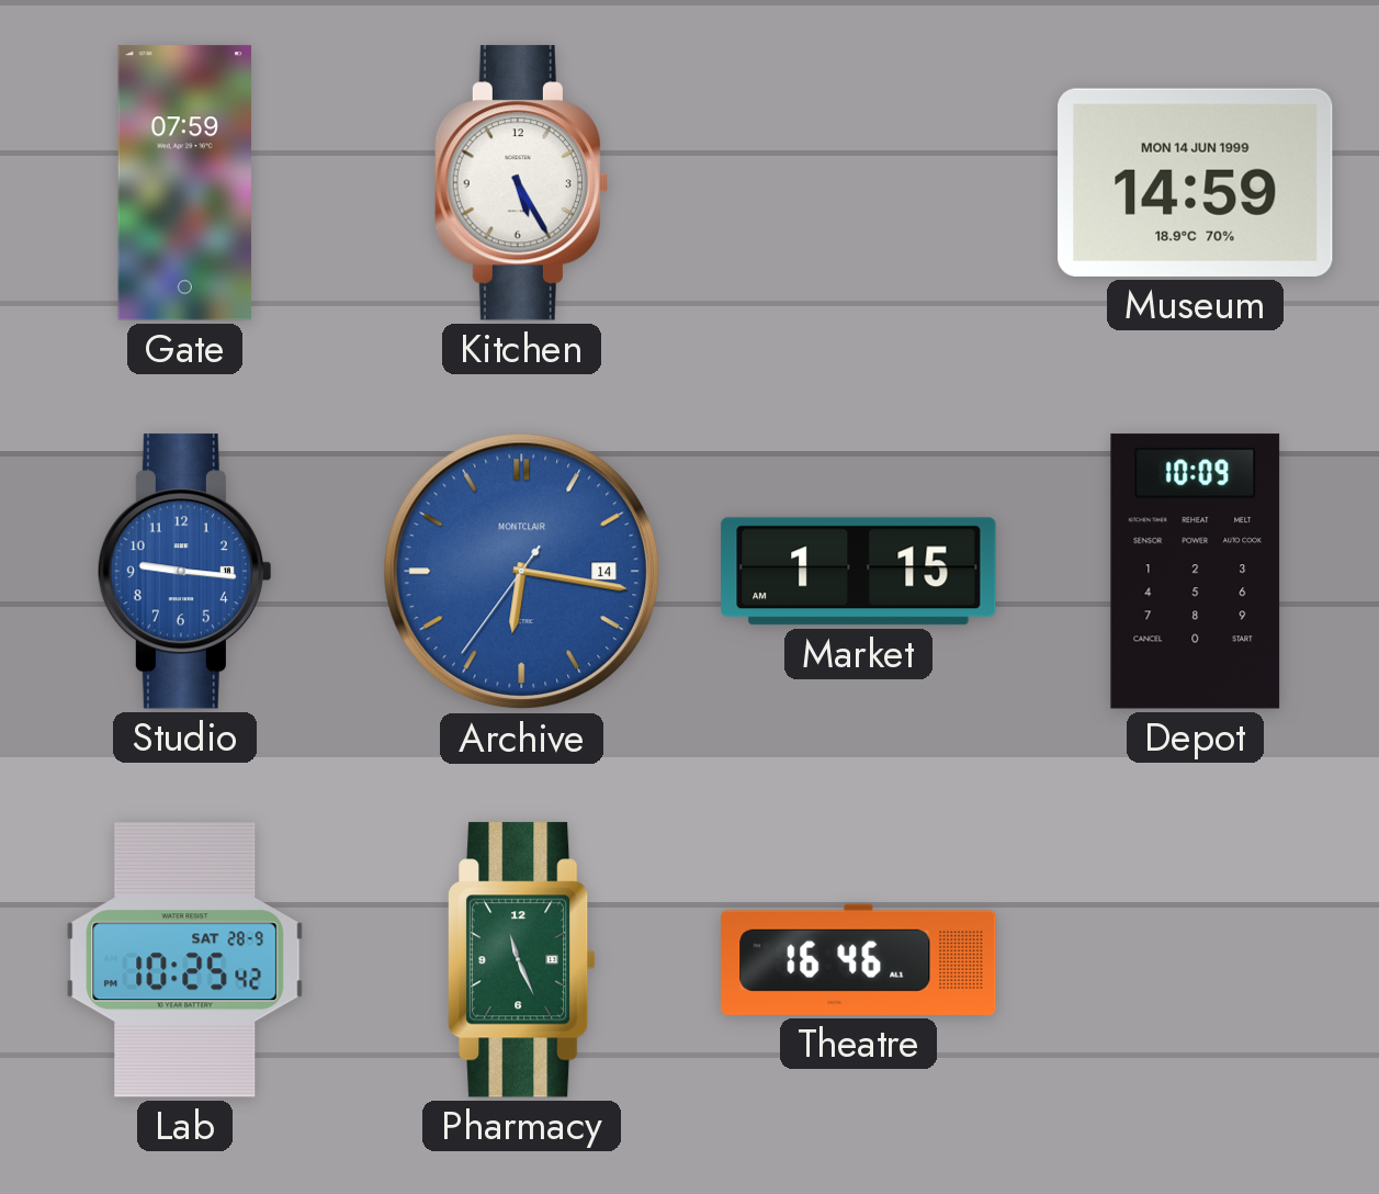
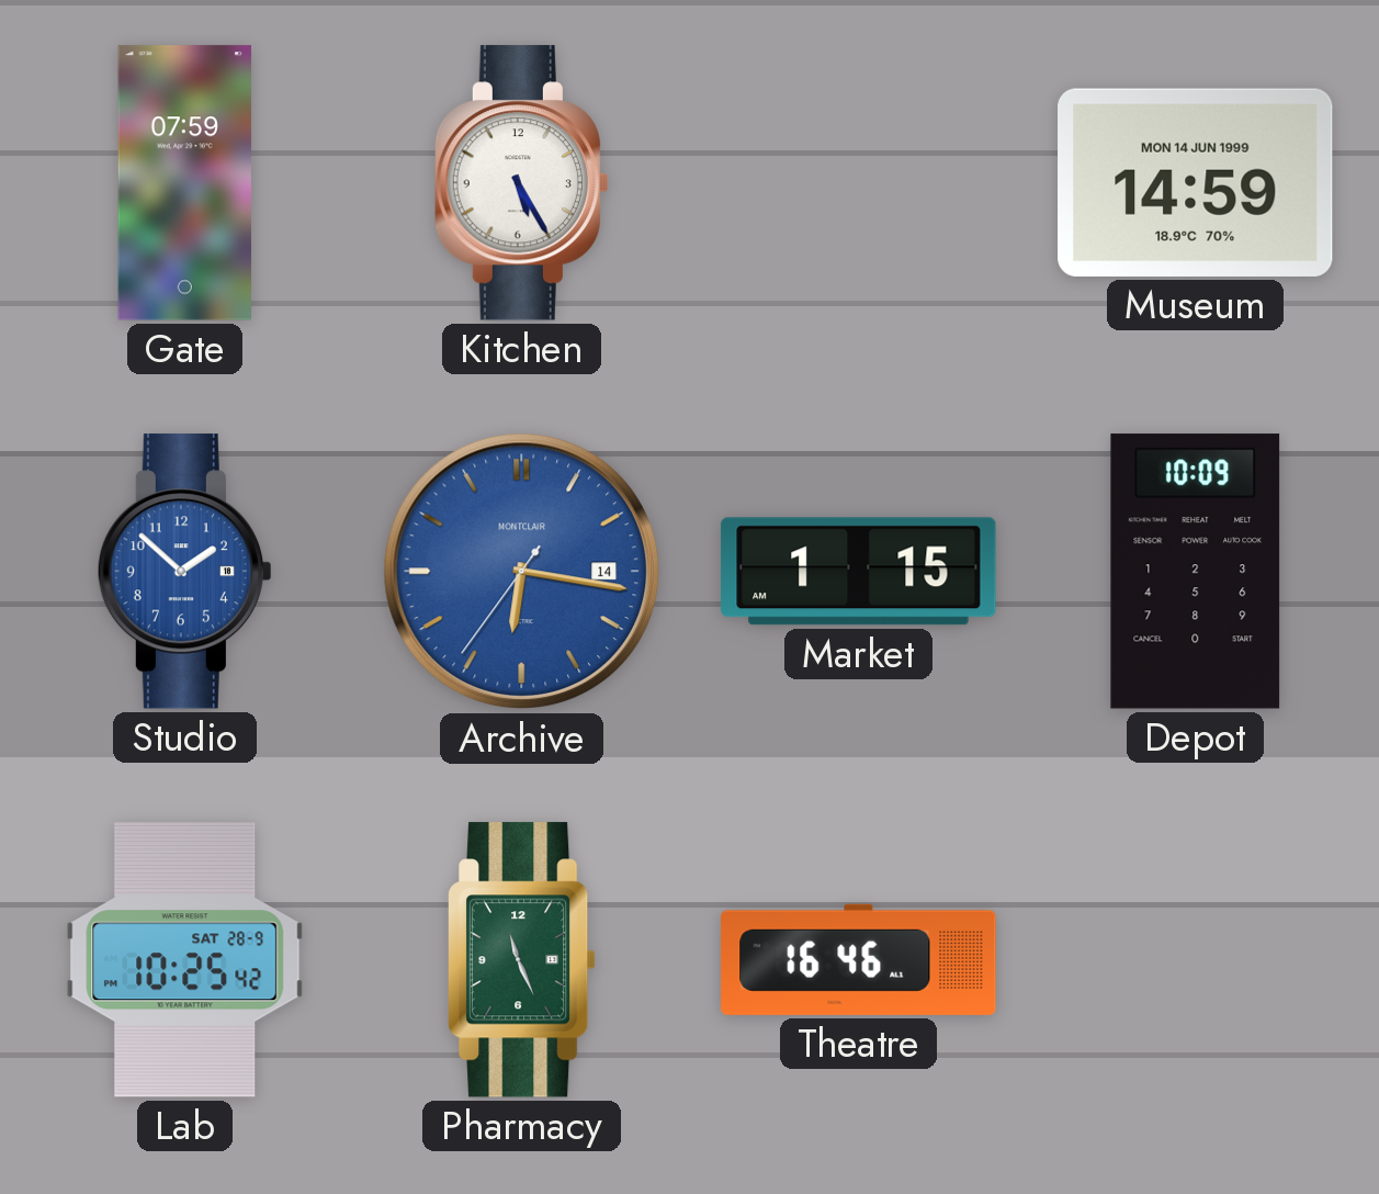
Studio: 9:16 -> 1:52 (184, 572)
